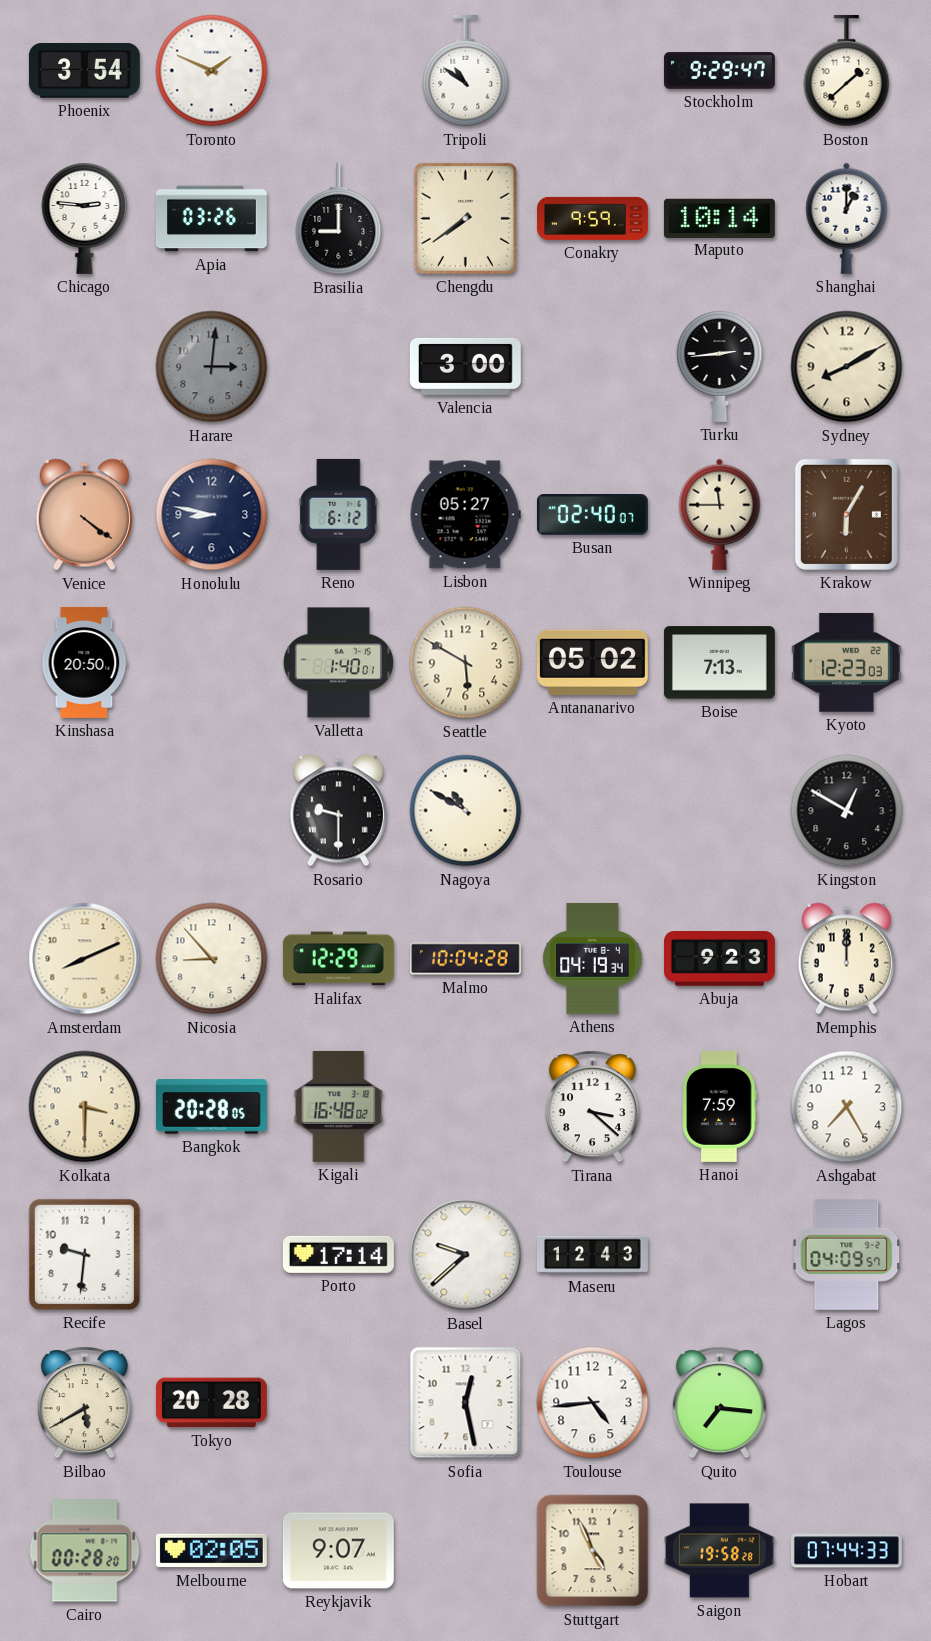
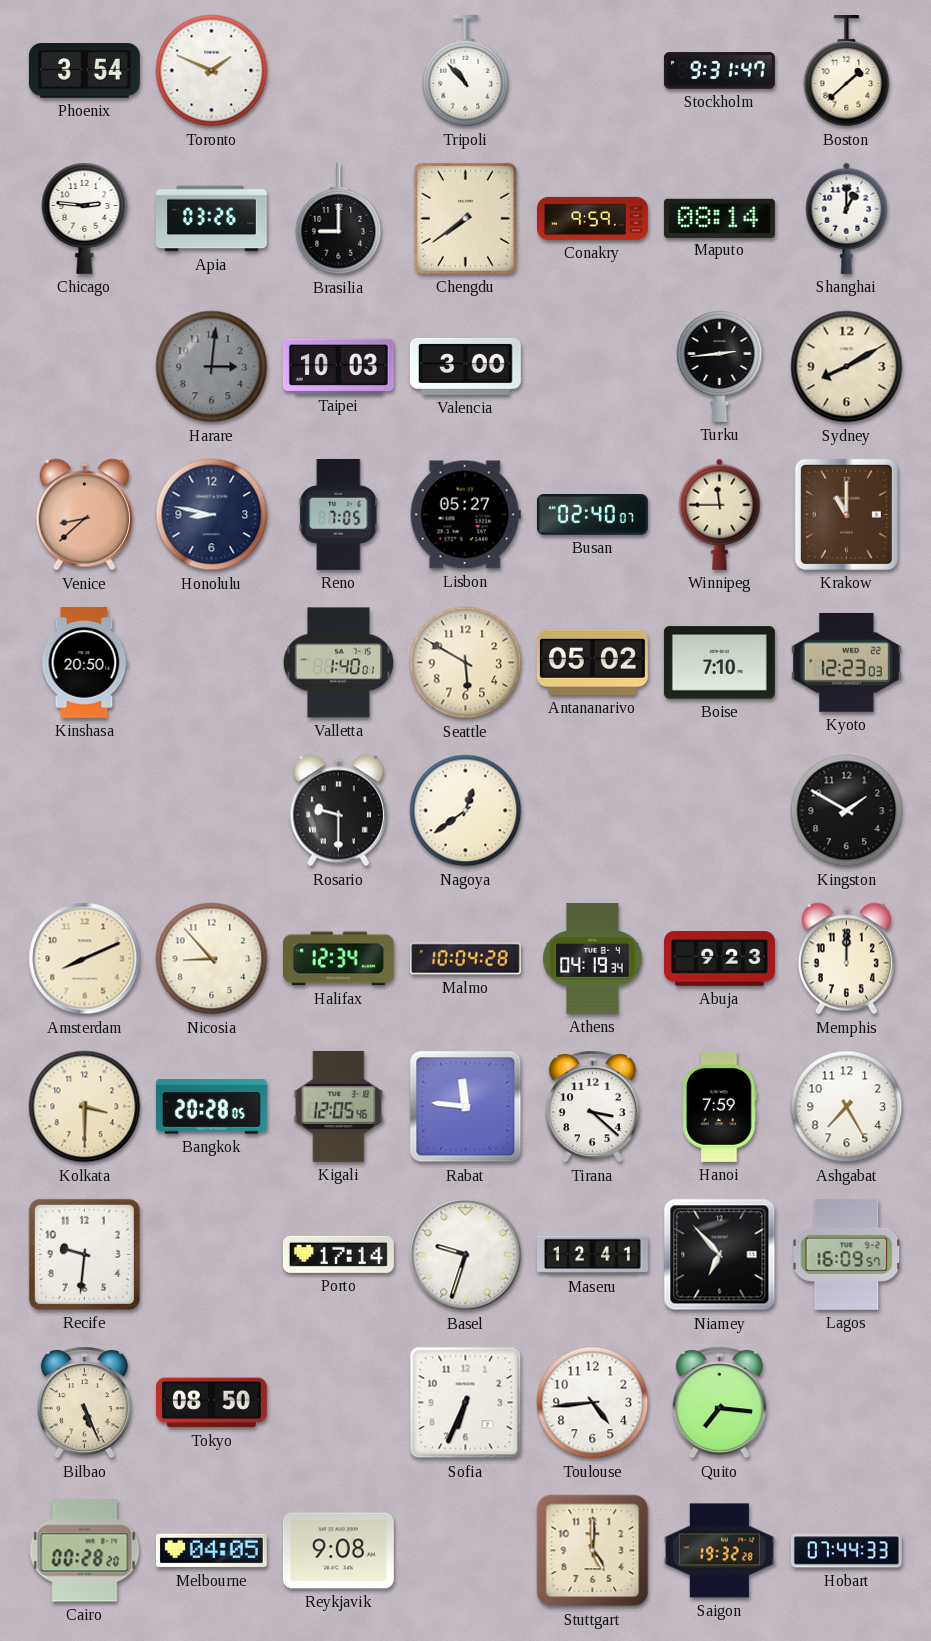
Tripoli: 10:51 -> 10:53 (466, 71)
Stockholm: 9:29 -> 9:31 (719, 71)
Maputo: 10:14 -> 08:14 (719, 218)
Taipei: none -> 10:03 (338, 366)
Venice: 4:21 -> 8:38 (84, 515)
Reno: 6:12 -> 7:05 (339, 514)
Krakow: 6:05 -> 11:00 (846, 514)
Boise: 7:13 -> 7:10 (719, 663)
Nagoya: 10:50 -> 12:39 (466, 811)
Kingston: 12:50 -> 1:50 (847, 811)
Halifax: 12:29 -> 12:34 (338, 959)
Kigali: 16:48 -> 12:05 (339, 1106)
Rabat: none -> 11:46 (466, 1107)
Basel: 9:38 -> 9:33 (466, 1255)
Maseru: 12:43 -> 12:41 (592, 1255)
Niamey: none -> 6:53 (720, 1255)
Lagos: 04:09 -> 16:09 (847, 1254)
Bilbao: 5:40 -> 5:26 (84, 1403)
Tokyo: 20:28 -> 08:50 (211, 1403)
Sofia: 12:28 -> 6:34 (466, 1403)
Melbourne: 02:05 -> 04:05 (211, 1551)
Reykjavik: 9:07 -> 9:08 (338, 1551)
Stuttgart: 4:56 -> 5:00 (593, 1551)
Saigon: 19:58 -> 19:32 (719, 1551)
